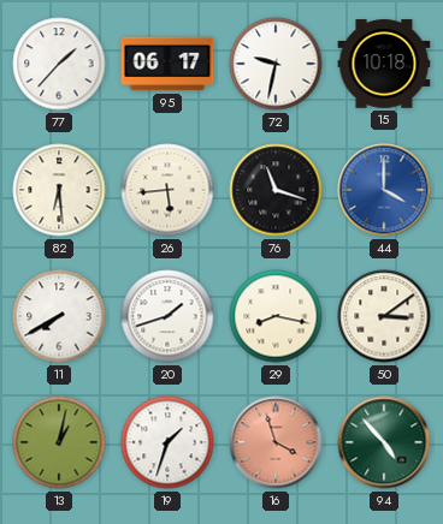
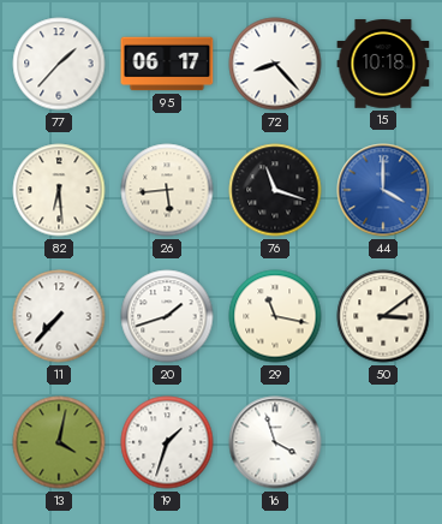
72: 9:32 -> 8:23 (275, 64)
11: 7:40 -> 7:37 (59, 316)
29: 8:17 -> 11:17 (275, 316)
13: 1:02 -> 4:02 (59, 442)
16 dial: salmon -> white (275, 442)
94: 4:53 -> none (384, 442)
